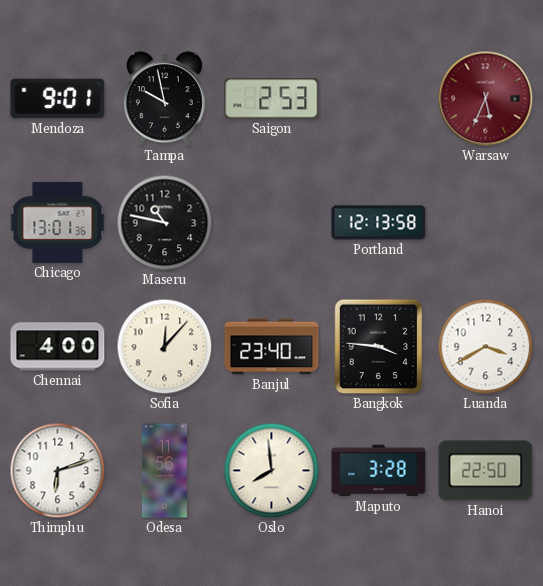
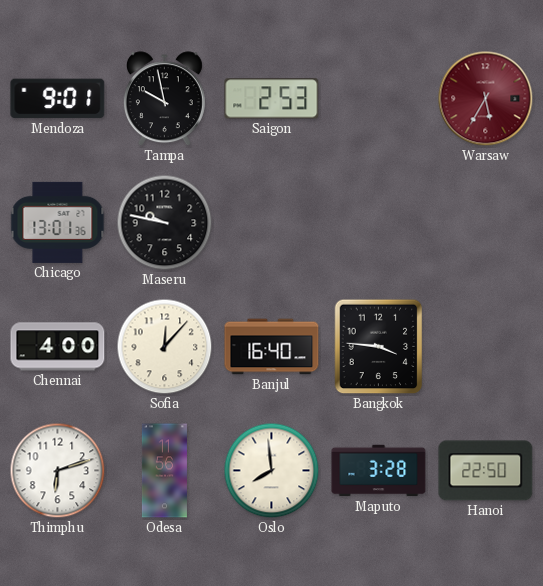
Warsaw: 5:34 -> 5:35 (486, 99)
Maseru: 10:47 -> 9:47 (165, 223)
Portland: 12:13 -> none (379, 223)
Banjul: 23:40 -> 16:40 (272, 347)
Luanda: 3:40 -> none (486, 347)
